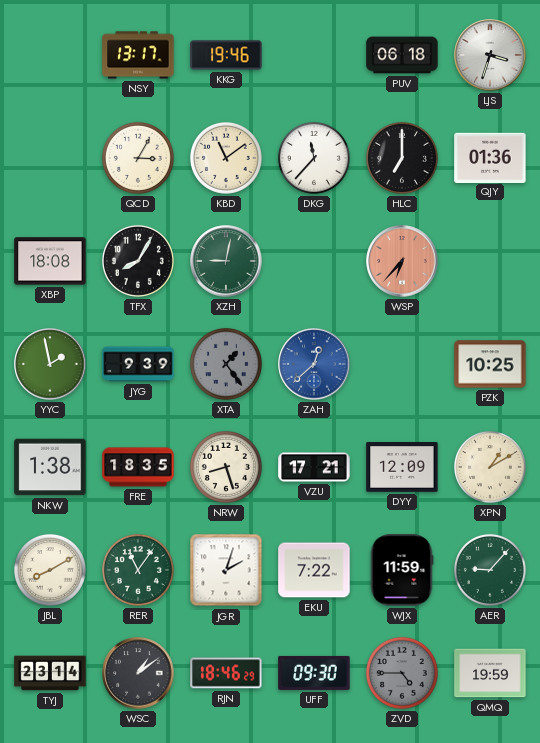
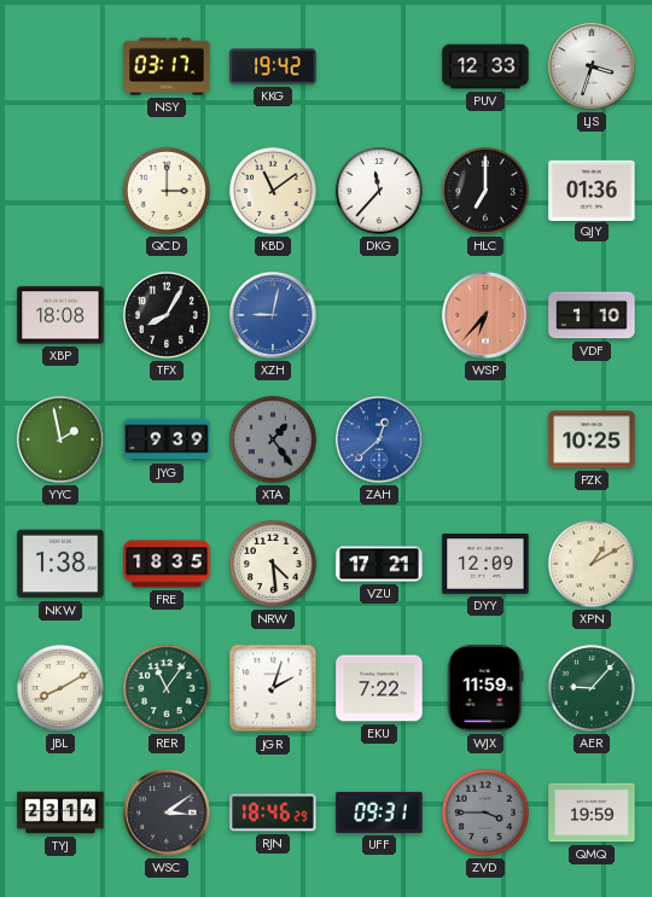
NSY: 13:17 -> 03:17 (167, 66)
KKG: 19:46 -> 19:42 (273, 66)
PUV: 06:18 -> 12:33 (485, 66)
QCD: 3:05 -> 3:00 (167, 191)
XZH dial: green -> blue (273, 315)
VDF: none -> 1:10 (592, 315)
NRW: 8:27 -> 4:29 (273, 564)
WSC: 1:09 -> 3:09 (167, 812)
UFF: 09:30 -> 09:31 (379, 812)
ZVD: 4:45 -> 3:45 (485, 812)
